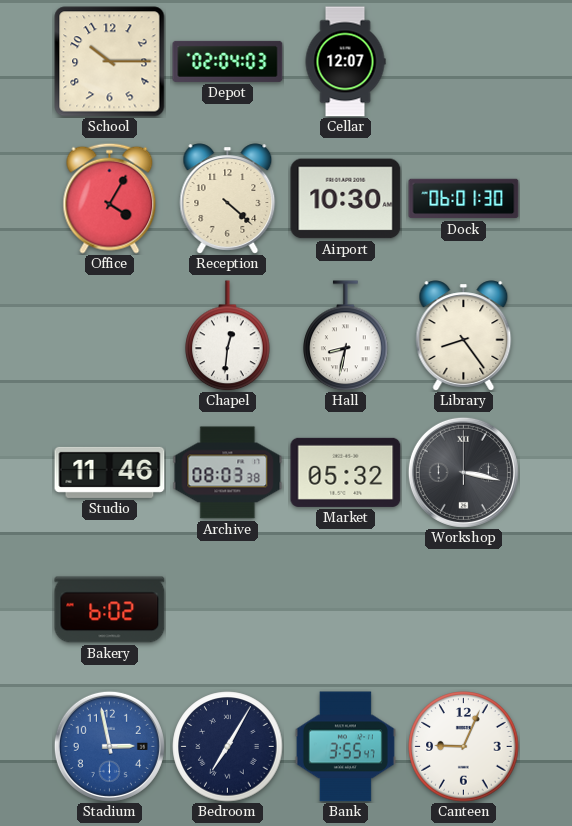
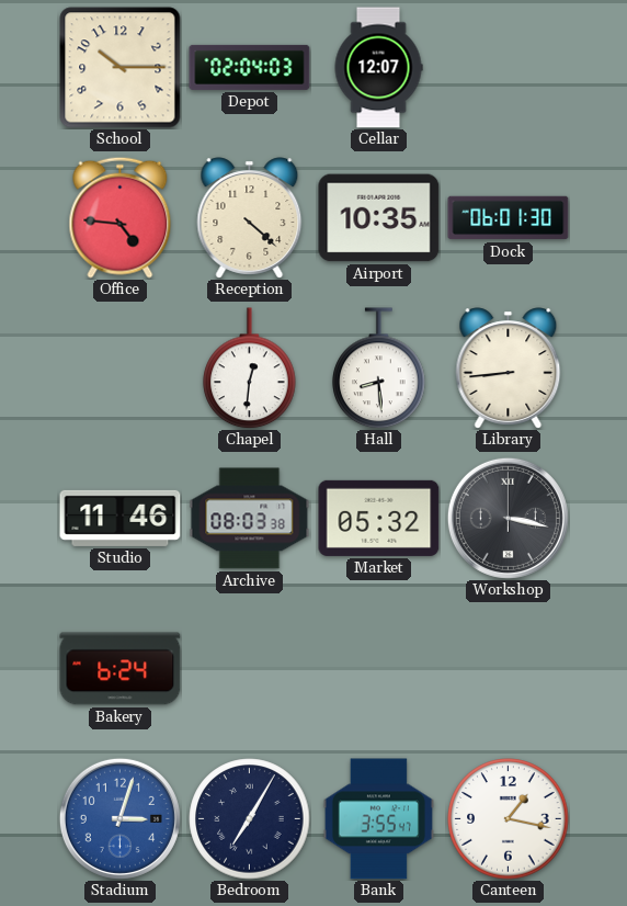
Office: 4:05 -> 4:46 (121, 217)
Airport: 10:30 -> 10:35 (379, 218)
Hall: 8:32 -> 8:29 (379, 369)
Library: 8:24 -> 8:44 (509, 369)
Bakery: 6:02 -> 6:24 (121, 669)
Stadium: 2:58 -> 3:03 (119, 818)
Canteen: 9:04 -> 1:17 (509, 819)
